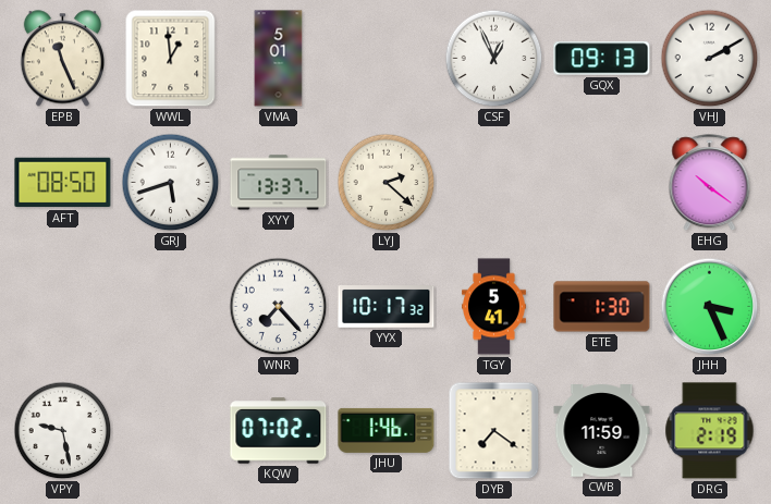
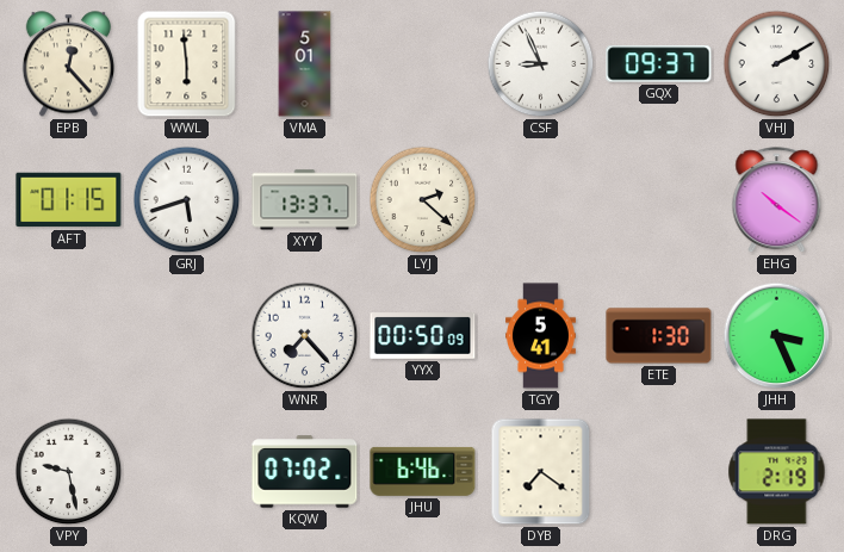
EPB: 11:26 -> 12:23 (68, 64)
WWL: 12:59 -> 5:59 (187, 64)
CSF: 12:56 -> 8:56 (541, 64)
GQX: 09:13 -> 09:37 (659, 64)
AFT: 08:50 -> 01:15 (69, 200)
YYX: 10:17 -> 00:50 (423, 336)
JHU: 1:46 -> 6:46 (423, 471)
CWB: 11:59 -> none (602, 431)
